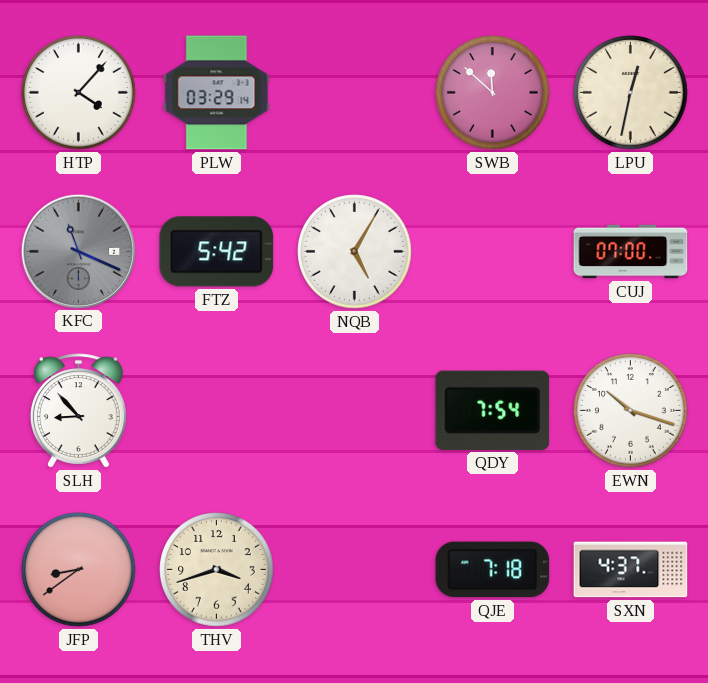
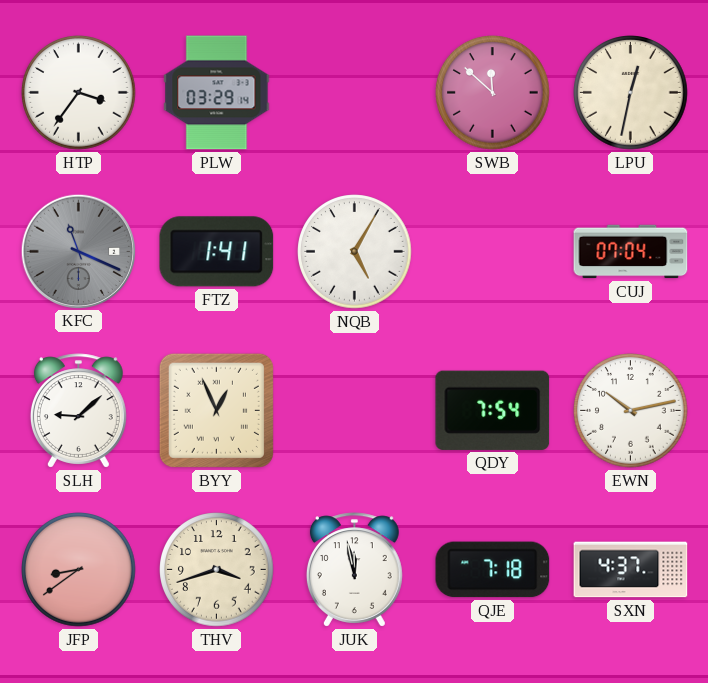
HTP: 4:07 -> 3:36 (79, 93)
FTZ: 5:42 -> 1:41 (217, 252)
CUJ: 07:00 -> 07:04 (631, 252)
SLH: 8:53 -> 9:08 (78, 411)
BYY: none -> 12:56 (216, 410)
EWN: 10:18 -> 10:13 (631, 411)
JUK: none -> 11:58 (354, 570)
